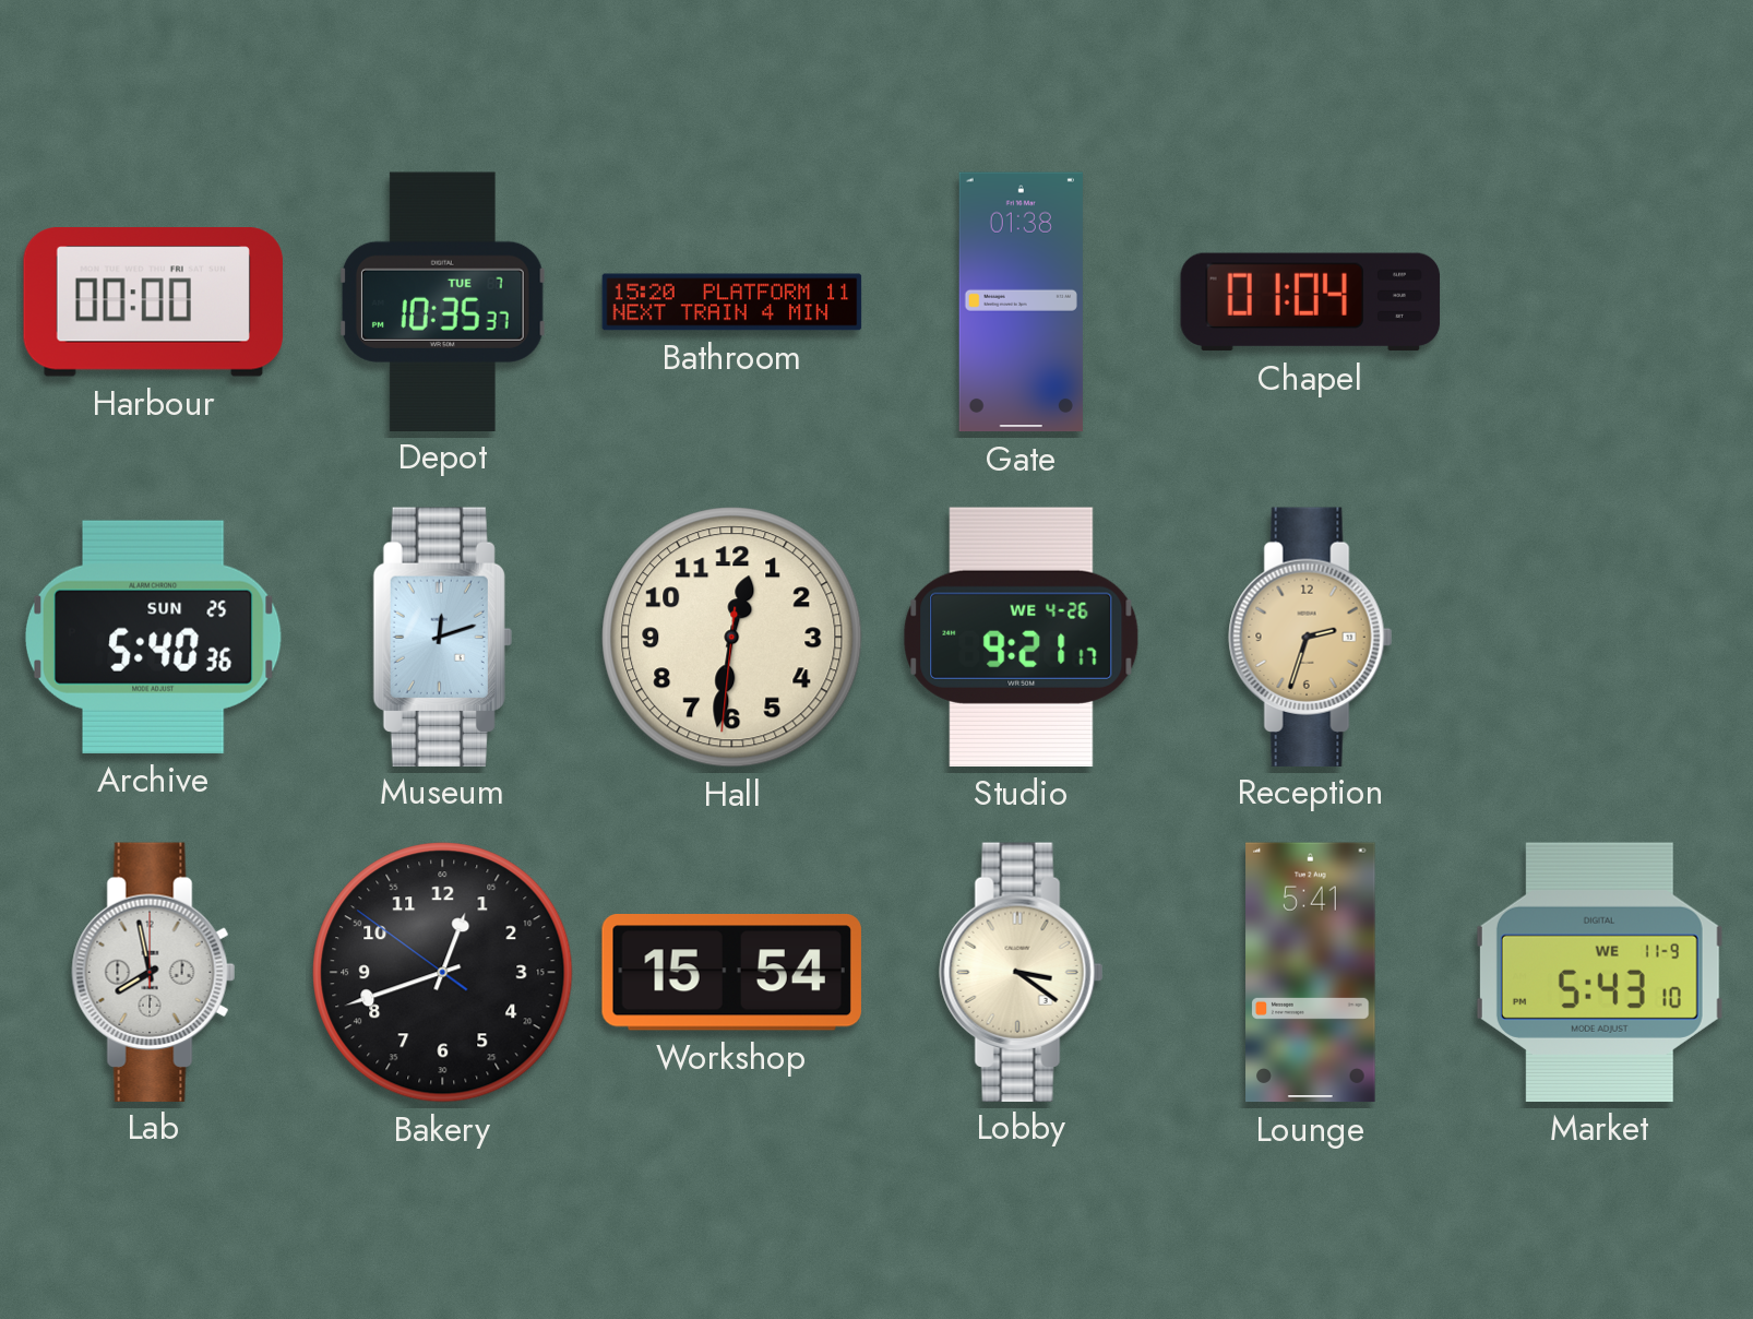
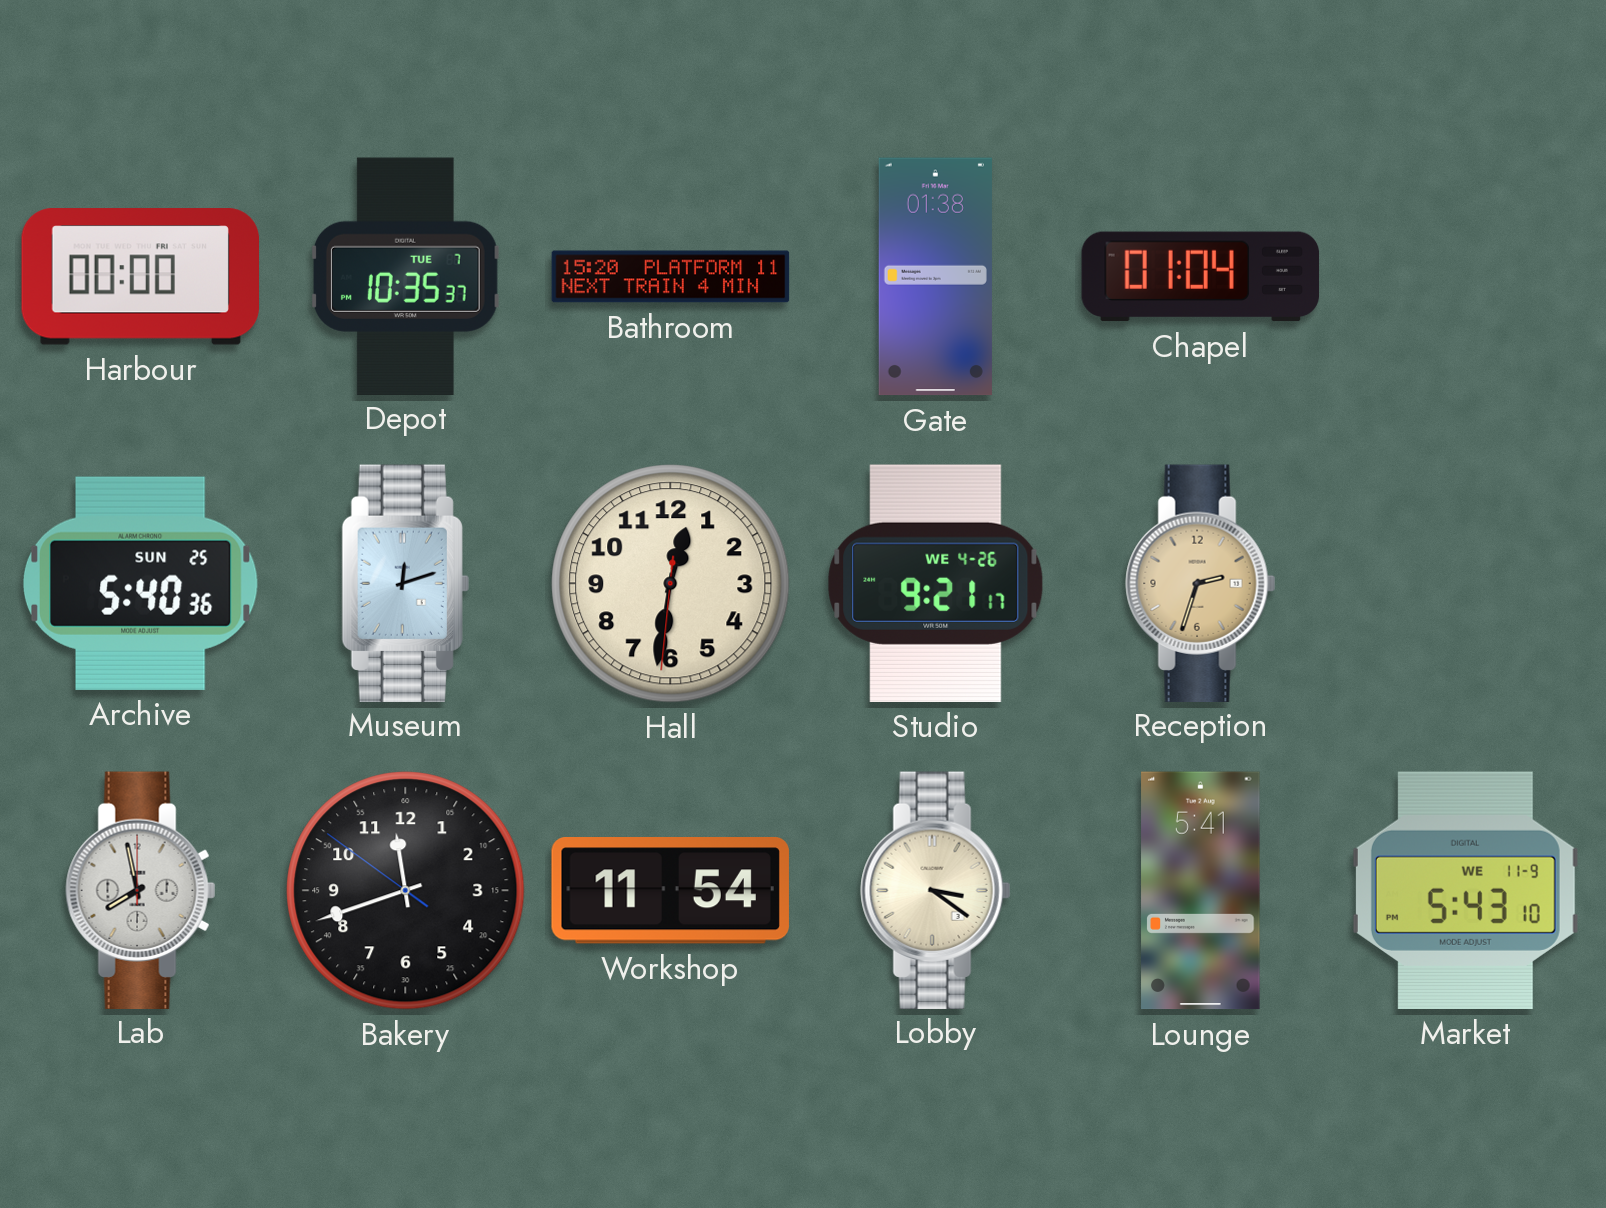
Bakery: 12:41 -> 11:41 (406, 891)
Workshop: 15:54 -> 11:54 (670, 891)
